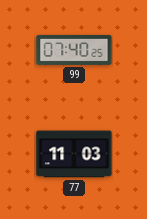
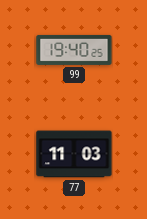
99: 07:40 -> 19:40 (74, 50)
